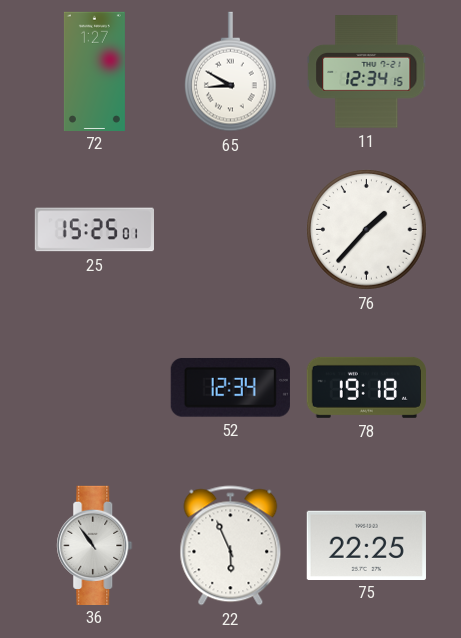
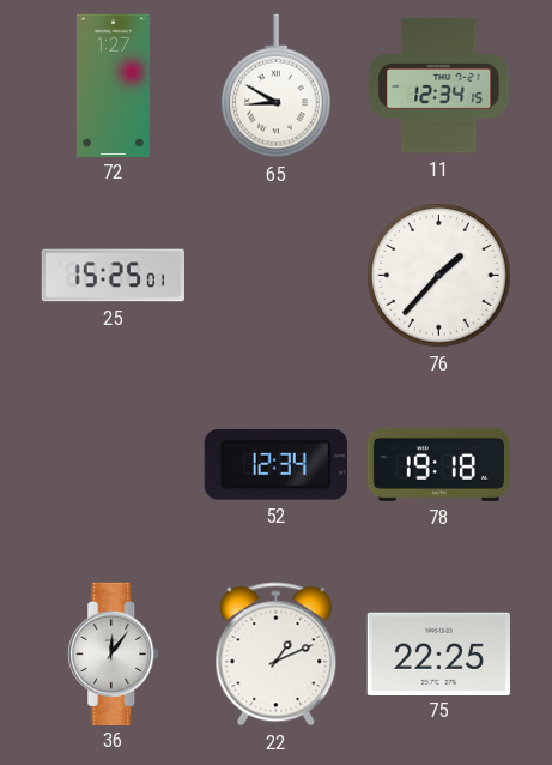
36: 10:54 -> 12:06 (114, 653)
22: 5:56 -> 1:11 (277, 655)
